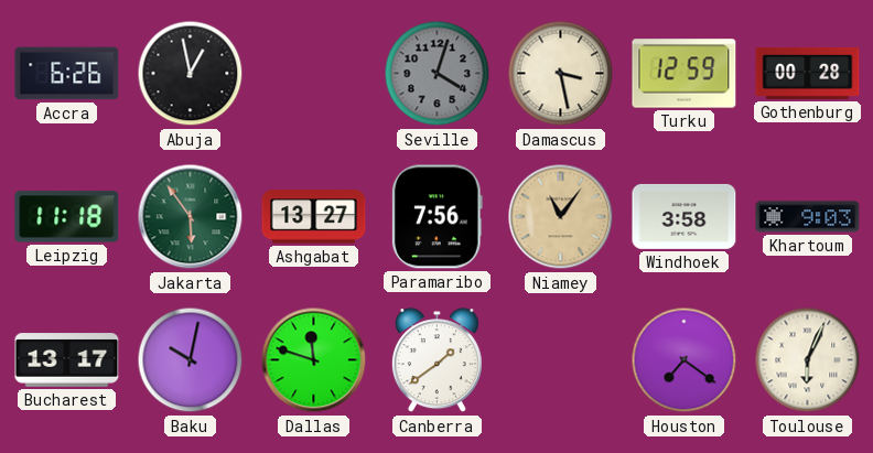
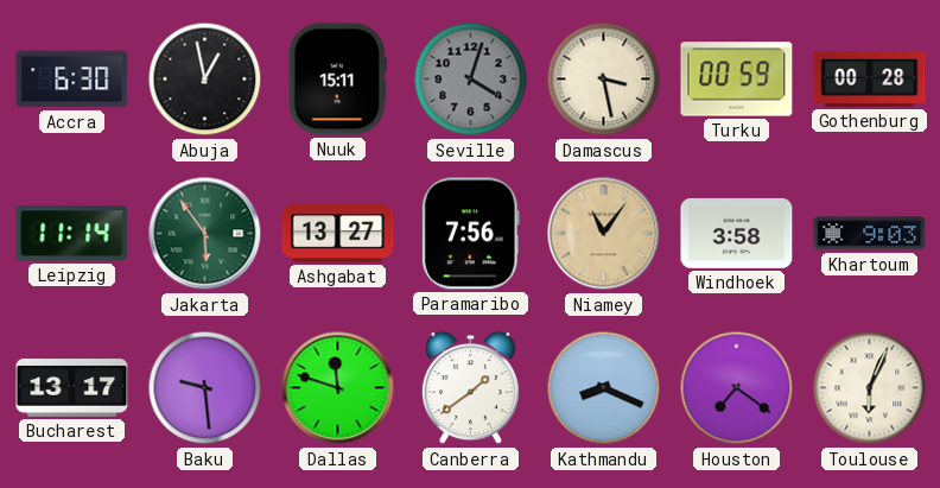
Accra: 6:26 -> 6:30 (72, 80)
Nuuk: none -> 15:11 (337, 80)
Turku: 12:59 -> 00:59 (737, 80)
Leipzig: 11:18 -> 11:14 (72, 234)
Baku: 10:02 -> 9:29 (205, 388)
Kathmandu: none -> 8:19 (604, 388)
